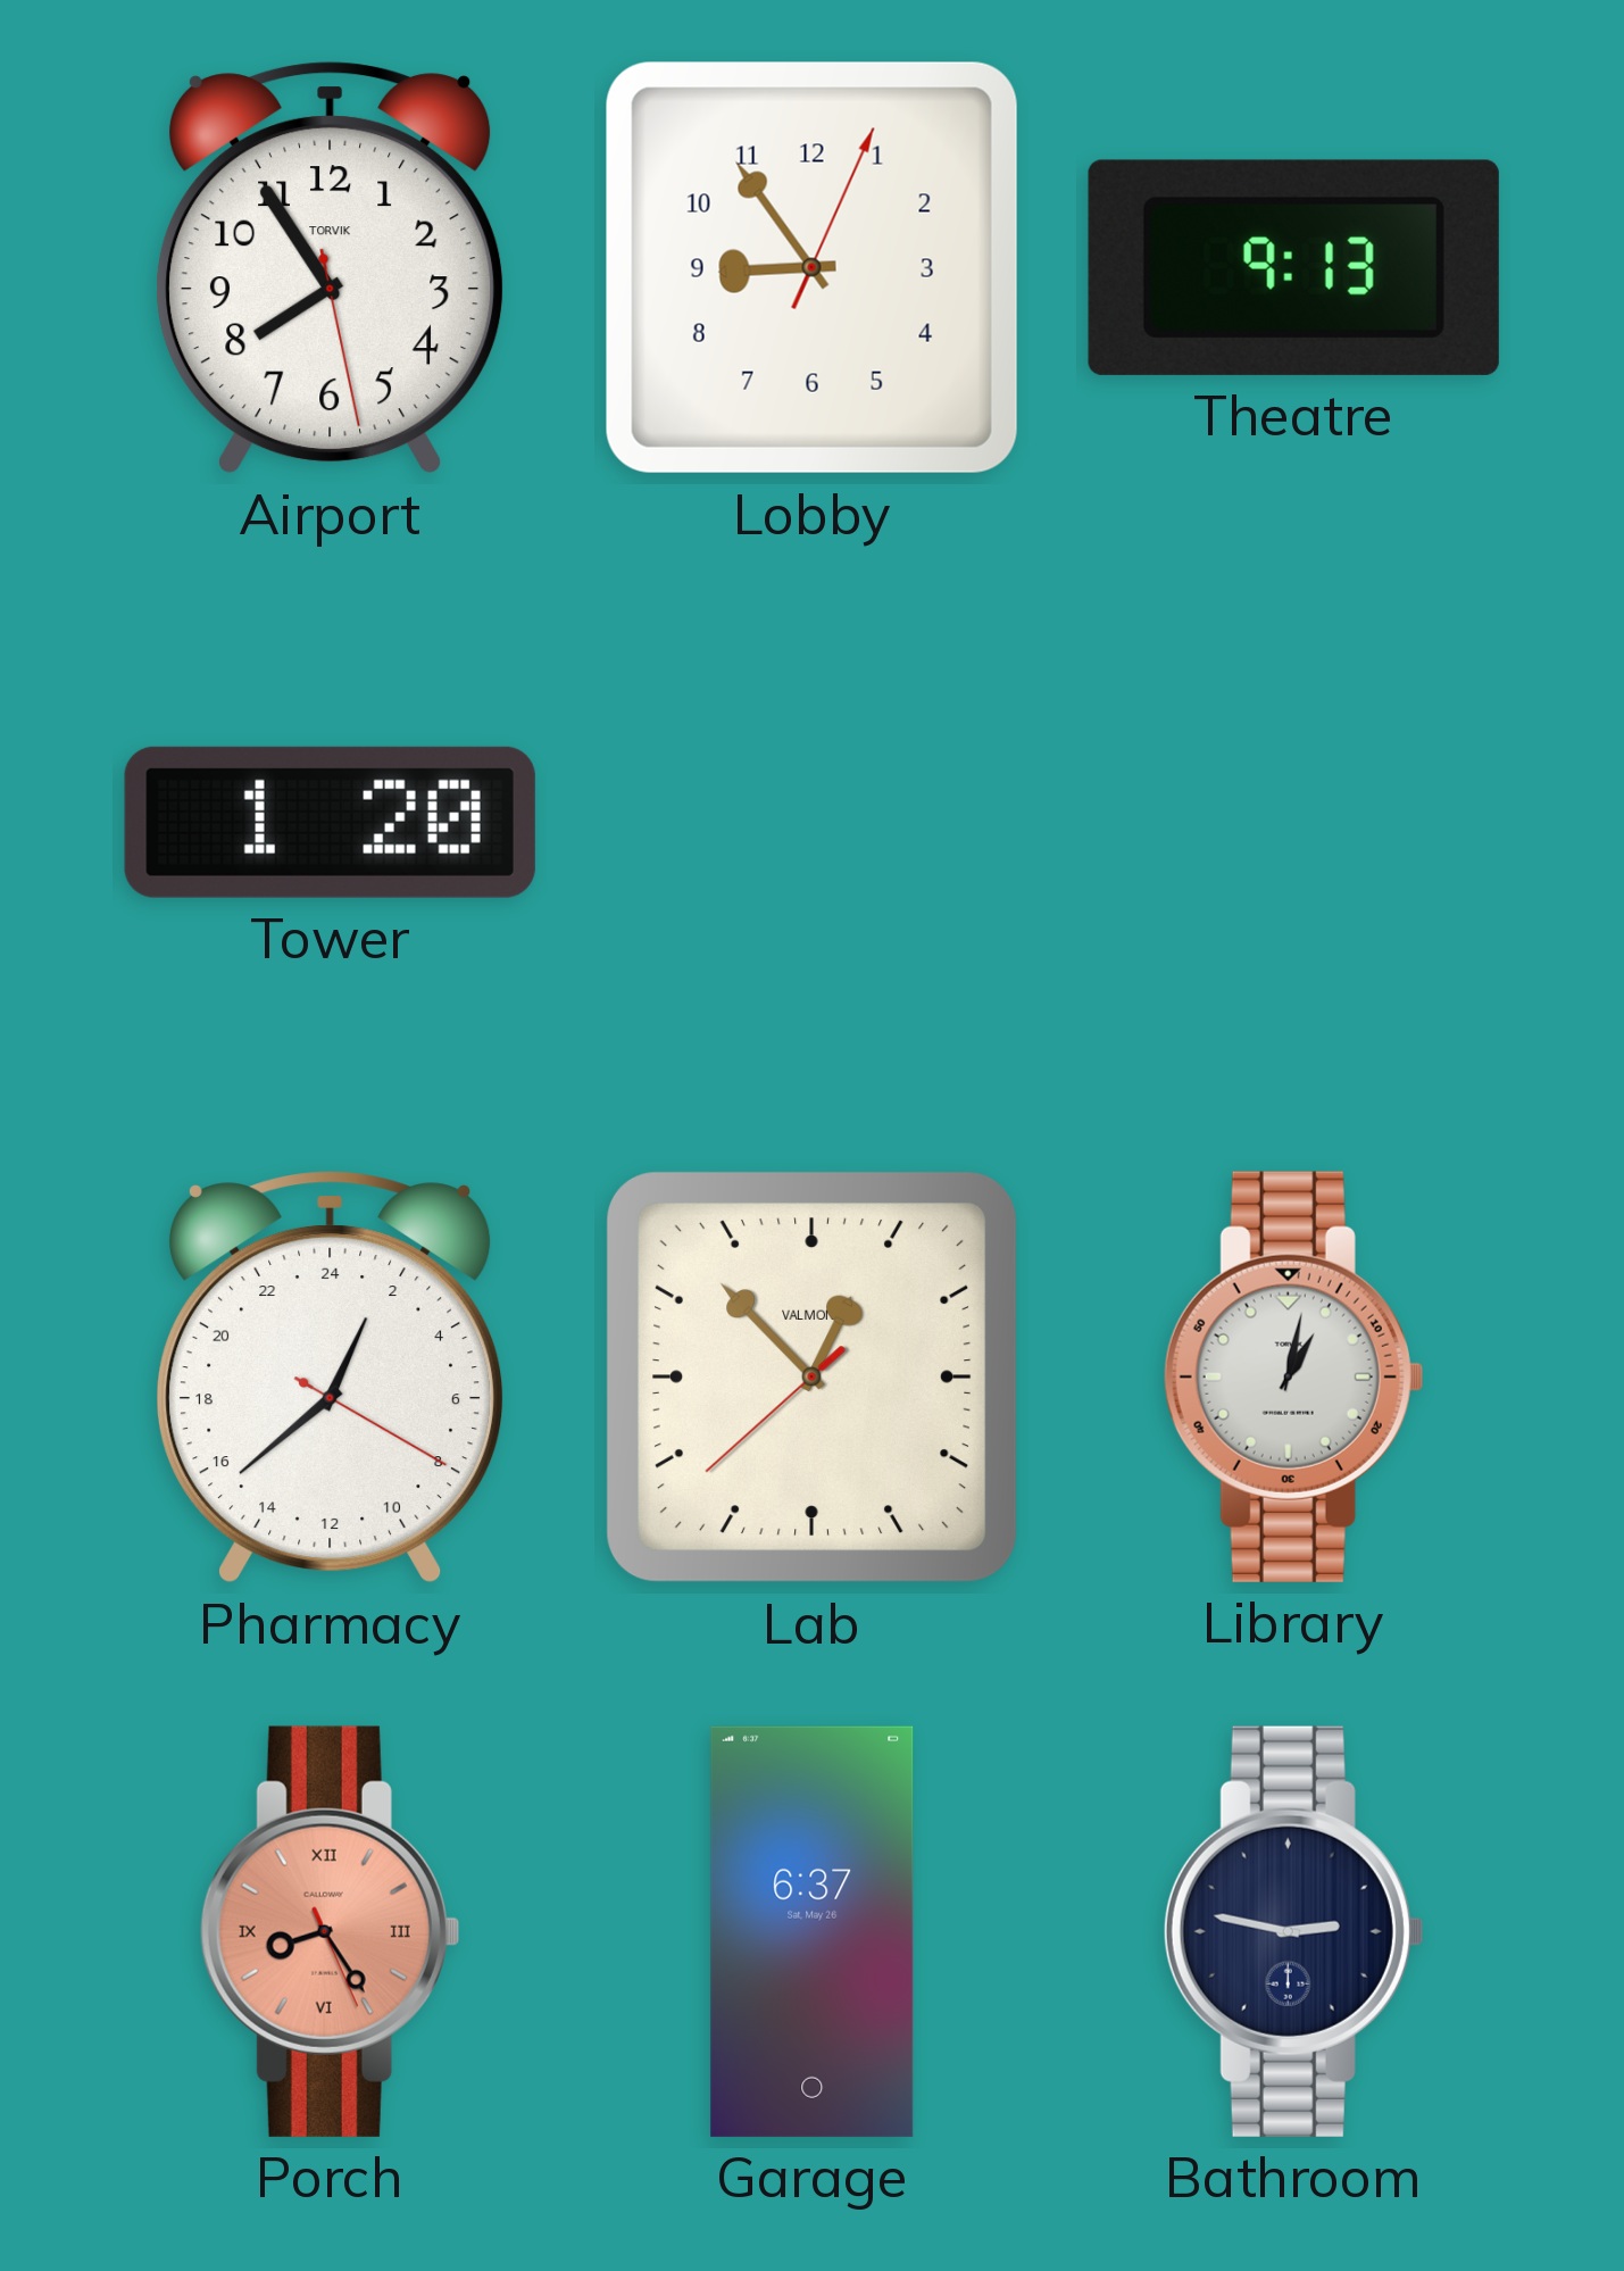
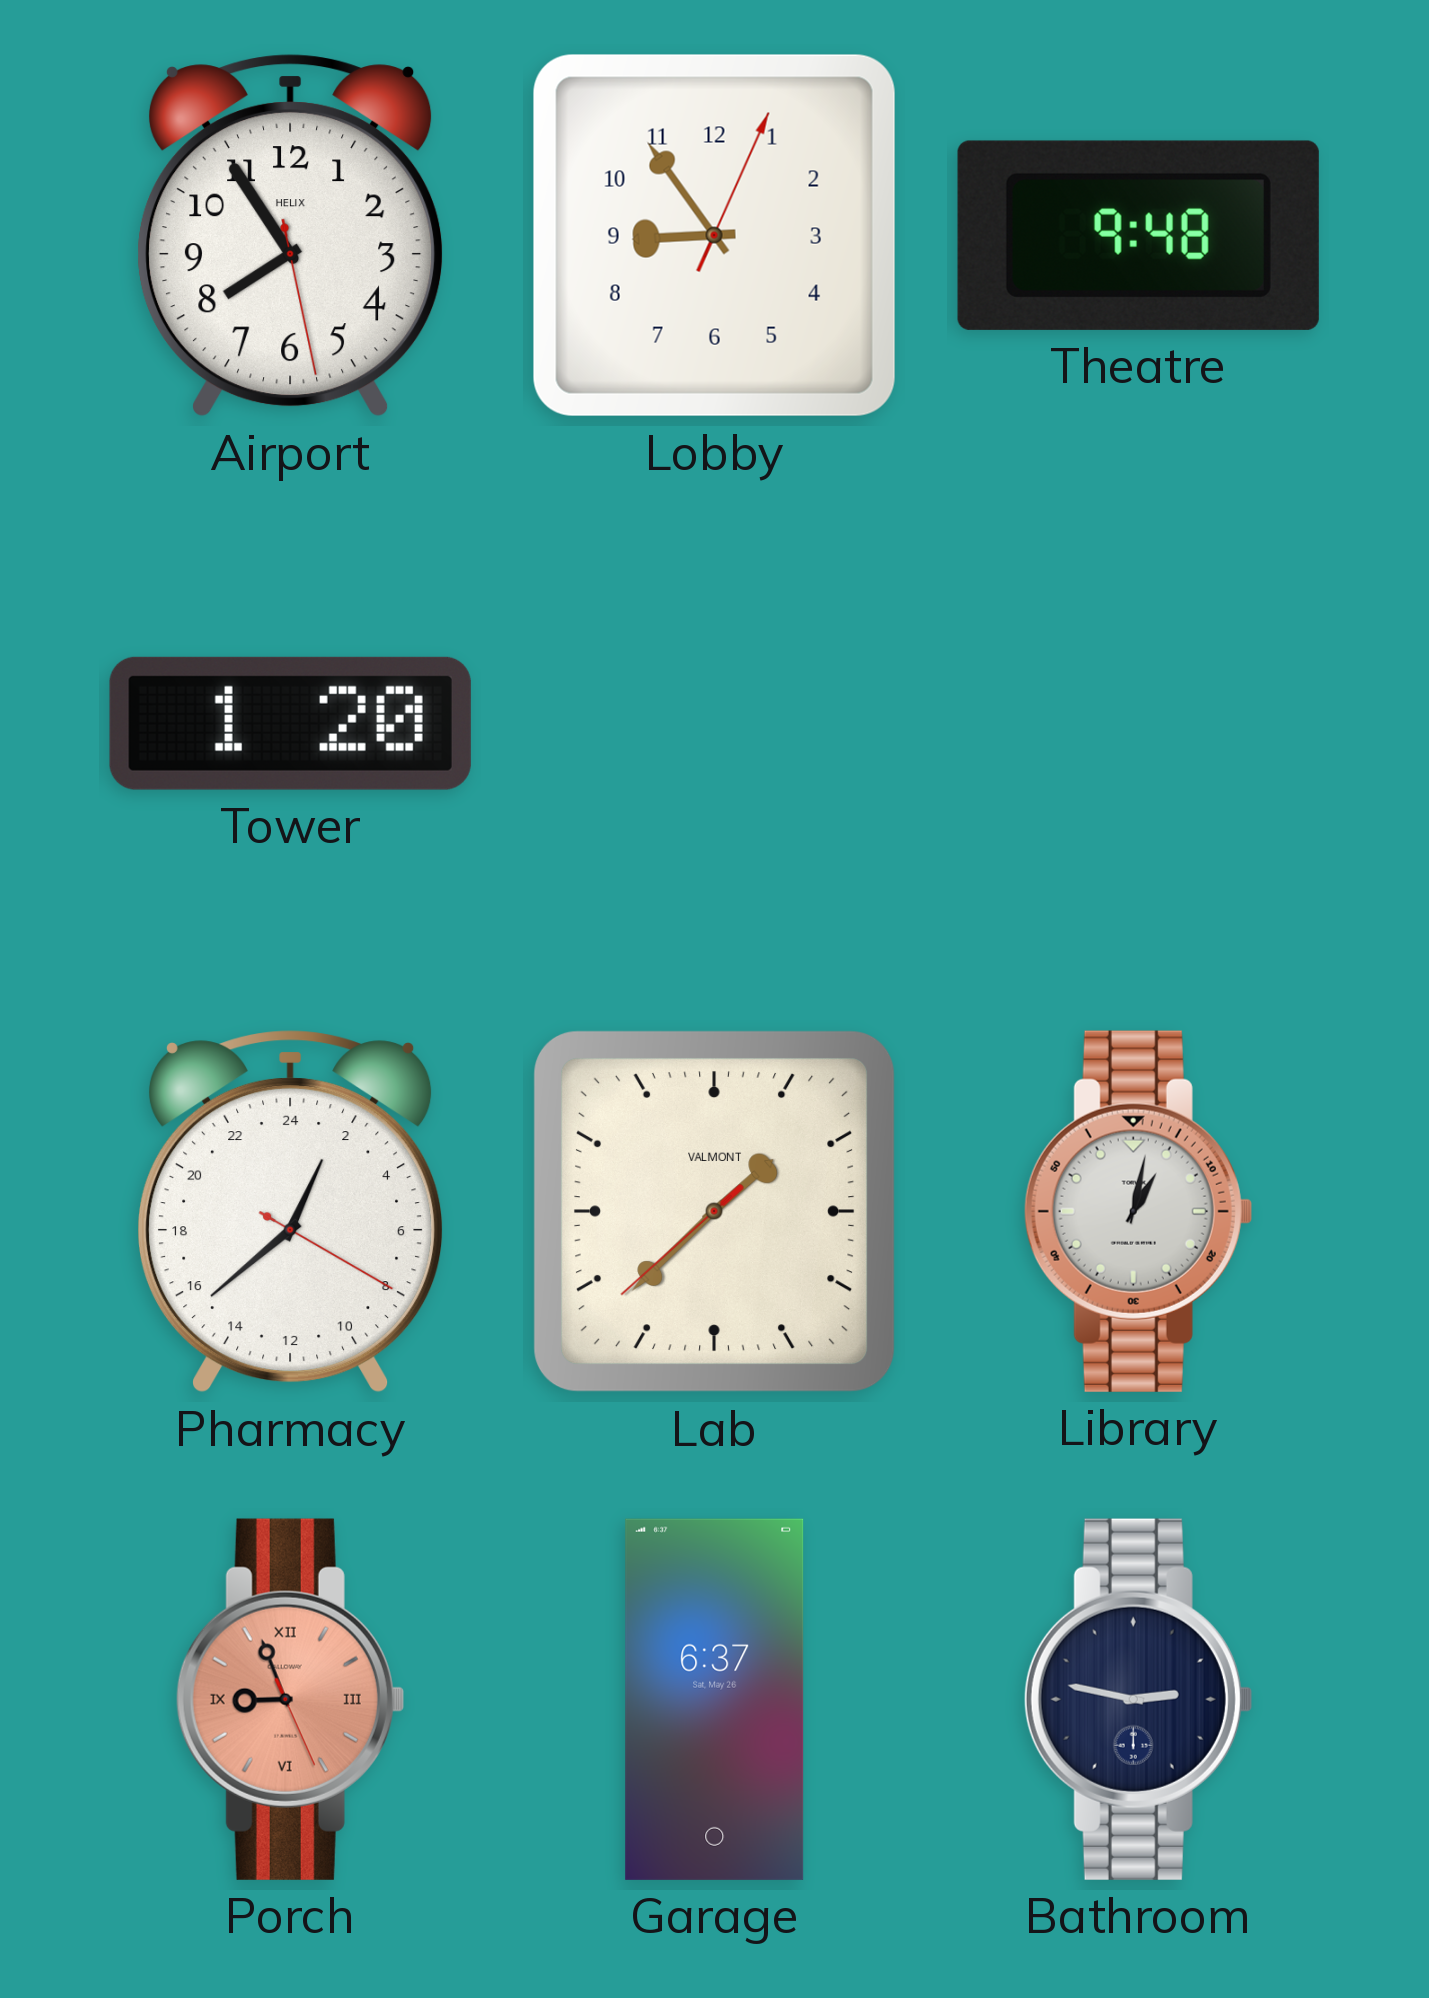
Airport brand: TORVIK -> HELIX (291, 236)
Theatre: 9:13 -> 9:48 (1138, 235)
Lab: 12:52 -> 1:37 (714, 1211)
Porch: 8:24 -> 8:56 (290, 1699)
